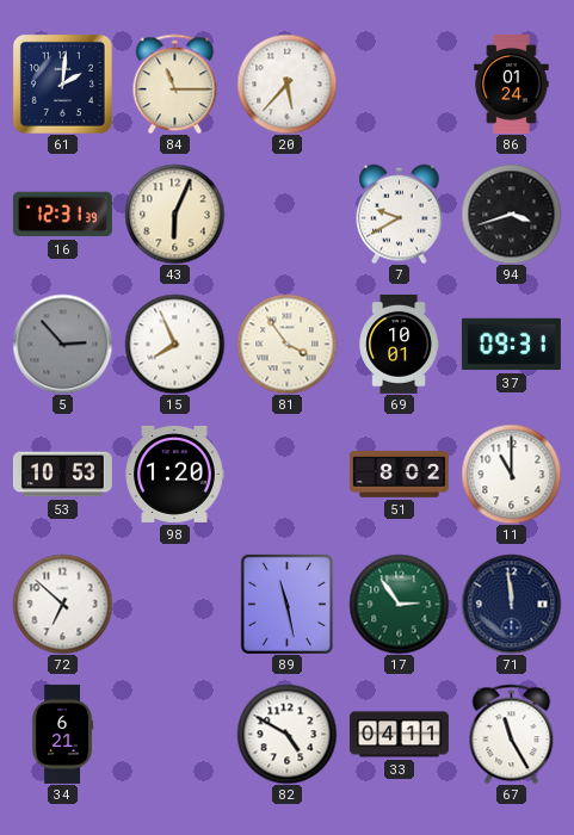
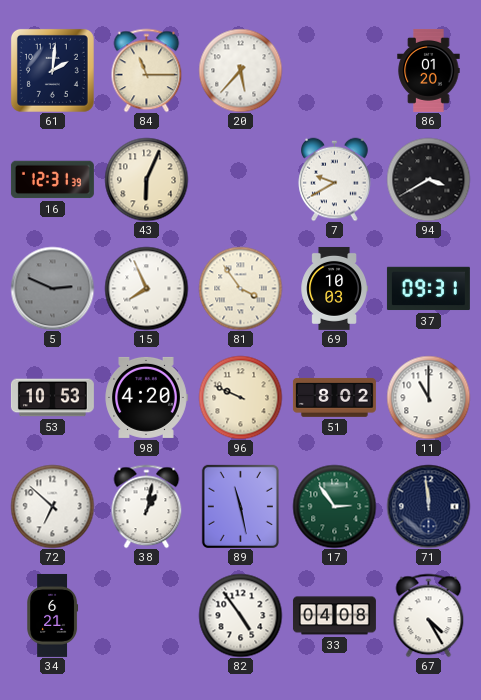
86: 01:24 -> 01:20 (429, 70)
94: 3:42 -> 3:40 (428, 179)
5: 2:53 -> 2:49 (52, 288)
69: 10:01 -> 10:03 (334, 288)
98: 1:20 -> 4:20 (146, 397)
96: none -> 9:49 (240, 397)
38: none -> 1:02 (147, 506)
82: 4:50 -> 4:54 (240, 615)
33: 04:11 -> 04:08 (334, 616)
67: 11:25 -> 4:25 (429, 615)
